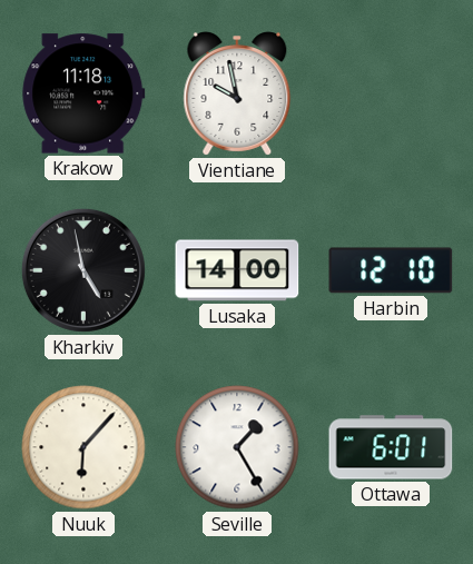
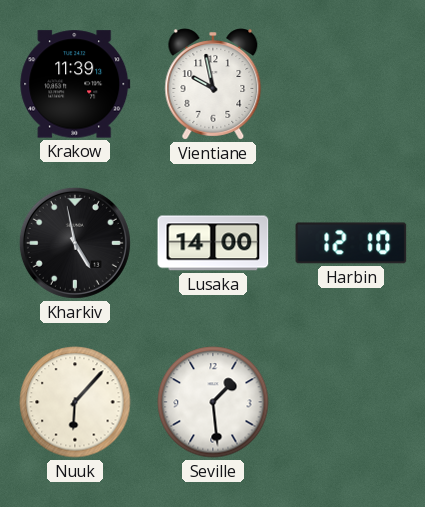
Krakow: 11:18 -> 11:39 (75, 84)
Seville: 1:25 -> 1:29 (213, 402)
Ottawa: 6:01 -> none (391, 447)
